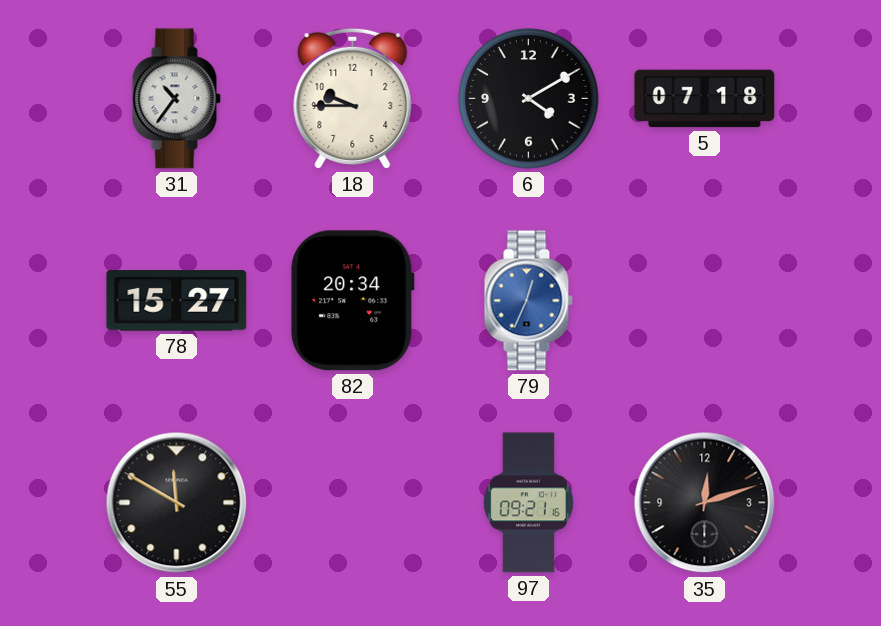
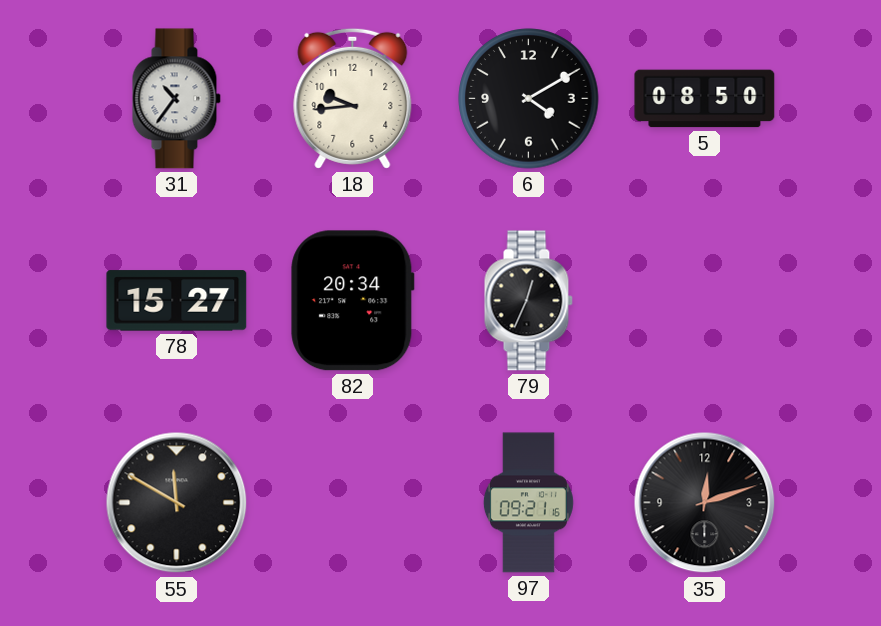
18: 9:45 -> 9:44 (353, 98)
5: 07:18 -> 08:50 (705, 99)
79 dial: blue -> black (528, 301)
